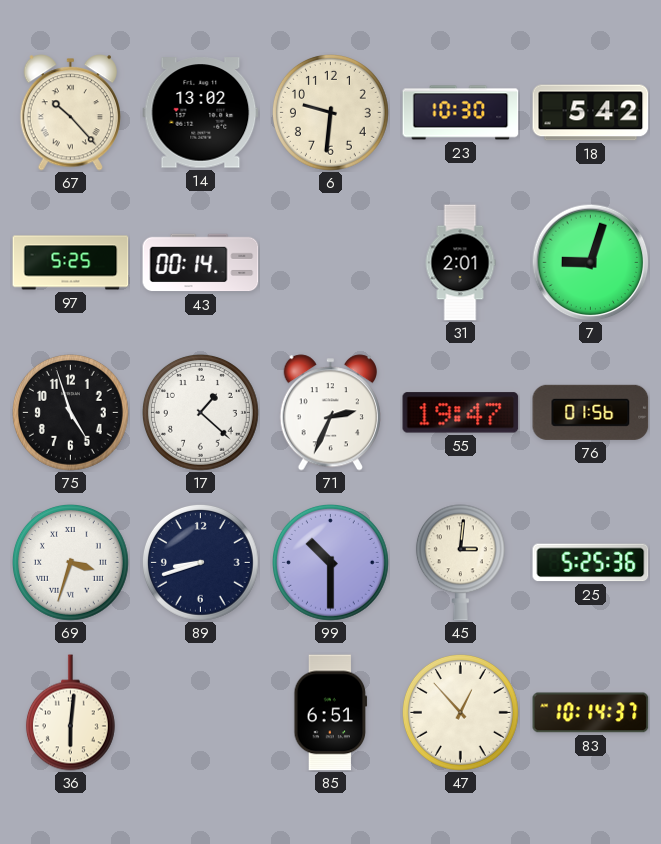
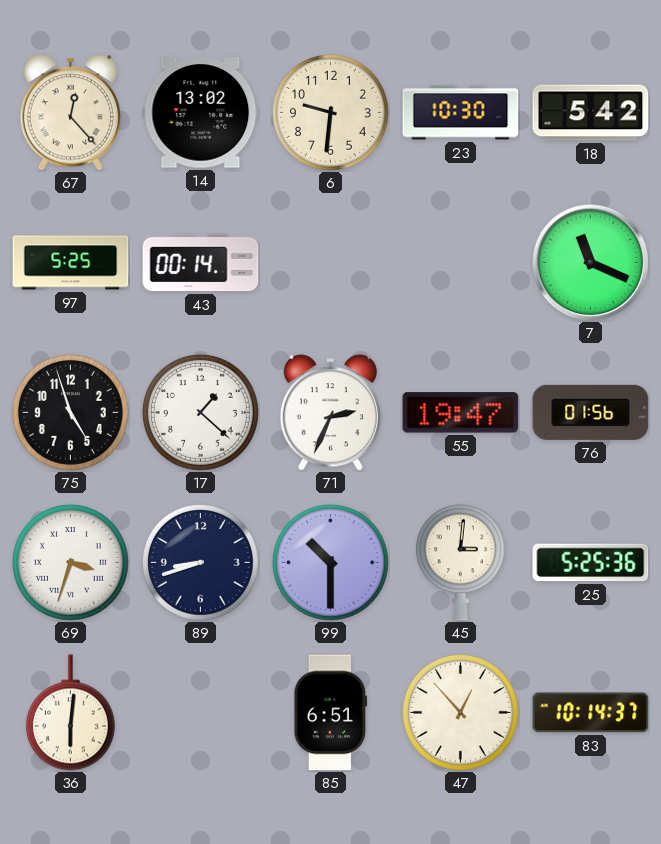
67: 10:23 -> 12:23 (70, 113)
31: 2:01 -> none (460, 263)
7: 9:03 -> 11:19 (590, 262)
